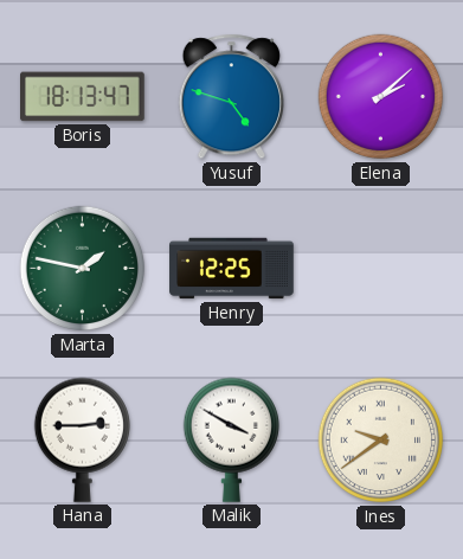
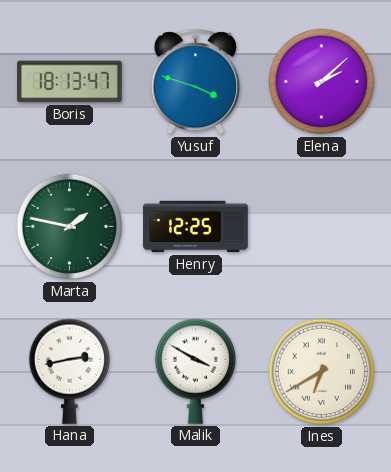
Yusuf: 4:48 -> 3:48 (195, 82)
Hana: 2:45 -> 2:43 (69, 371)
Ines: 9:39 -> 6:40 (322, 372)
